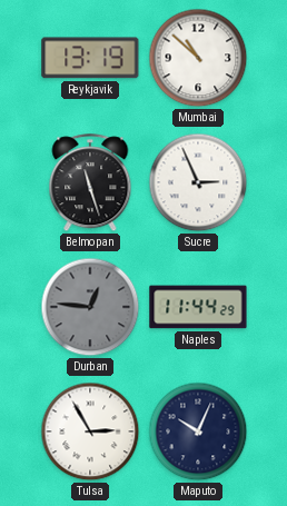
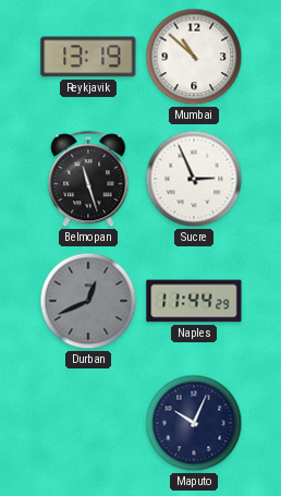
Durban: 12:46 -> 12:41 (88, 301)
Tulsa: 2:55 -> none (90, 431)
